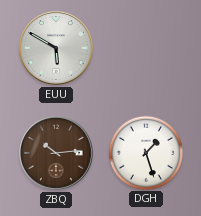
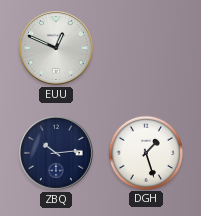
EUU: 5:50 -> 12:49 (57, 49)
ZBQ dial: brown -> navy (57, 154)
